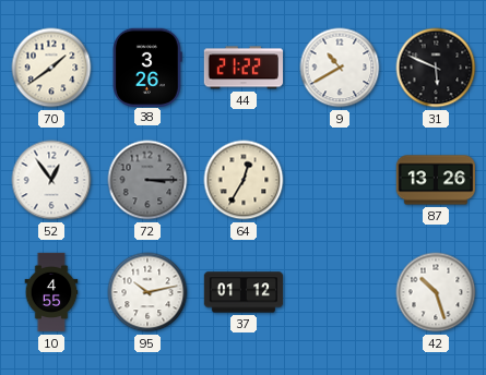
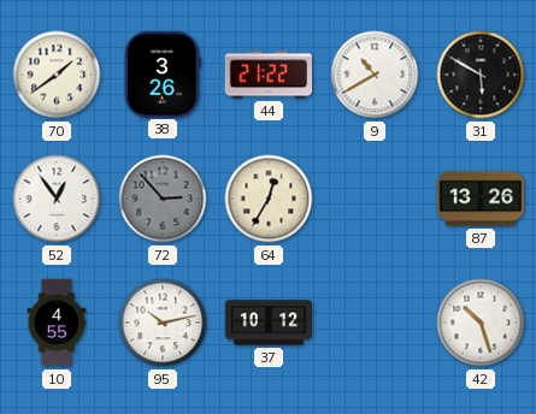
31: 5:49 -> 5:50 (481, 75)
72: 3:15 -> 2:53 (163, 199)
37: 01:12 -> 10:12 (269, 323)
